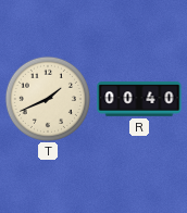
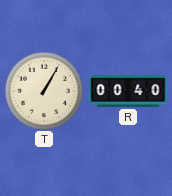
T: 1:41 -> 1:05 (44, 91)
